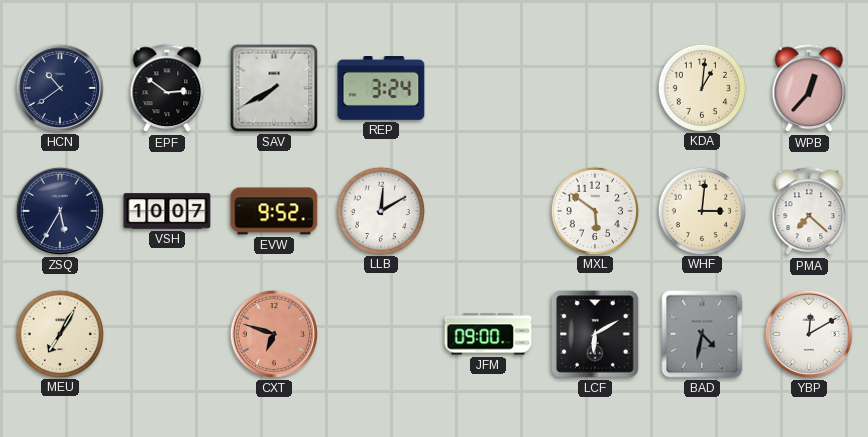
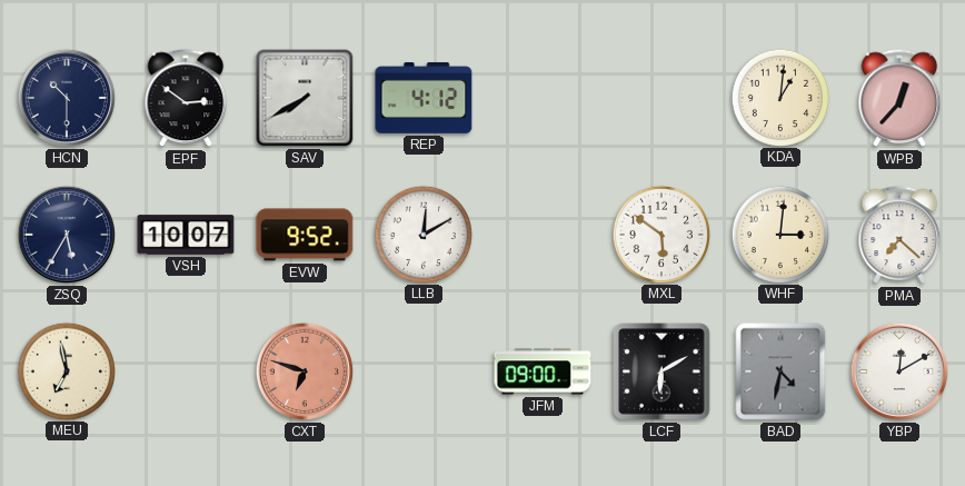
HCN: 10:39 -> 10:30 (67, 98)
REP: 3:24 -> 4:12 (424, 99)
MEU: 7:05 -> 6:58 (66, 370)
